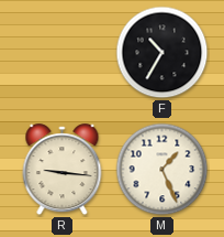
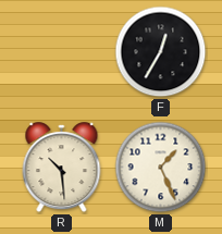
F: 10:35 -> 12:35 (161, 52)
R: 9:16 -> 10:29 (62, 168)
